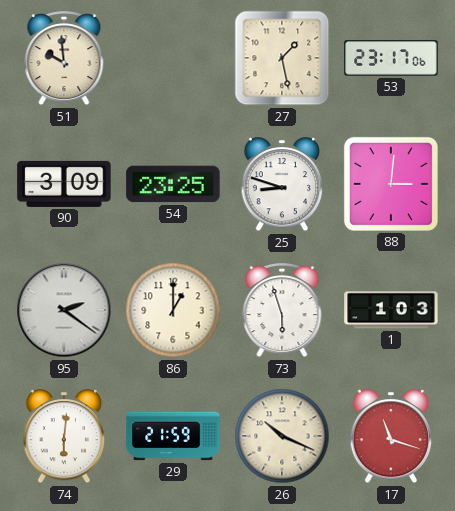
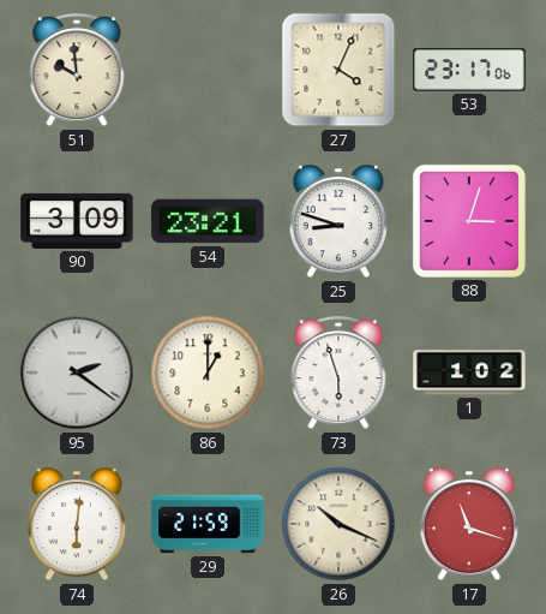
27: 1:28 -> 4:04 (338, 70)
54: 23:25 -> 23:21 (208, 221)
88: 3:01 -> 3:03 (469, 221)
1: 1:03 -> 1:02 (469, 372)
